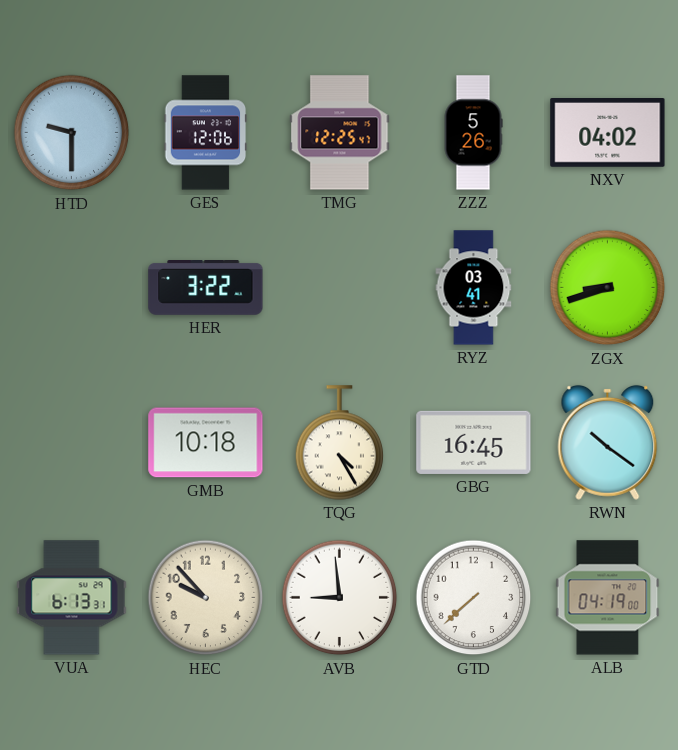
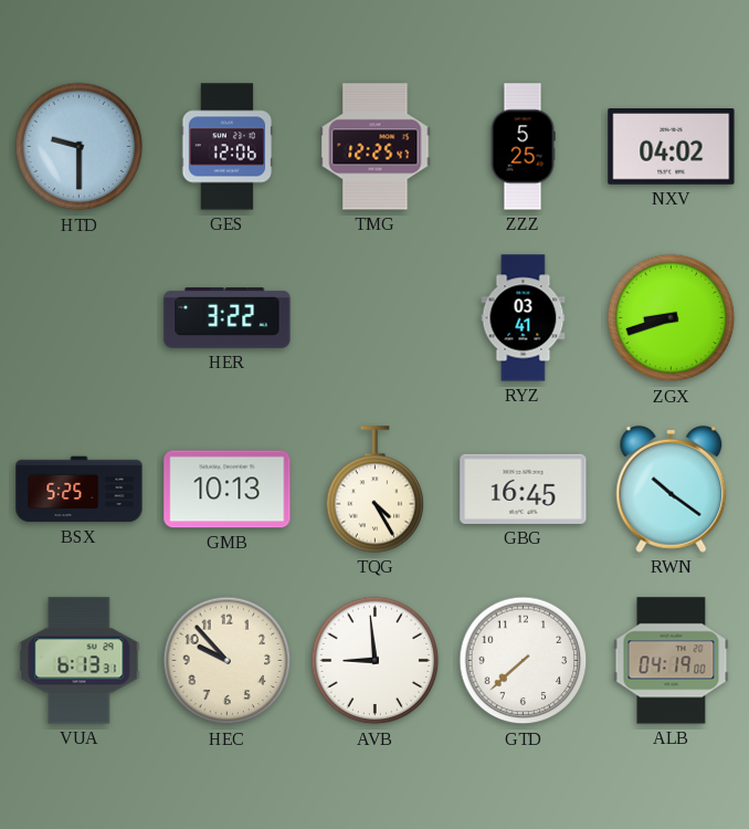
ZZZ: 5:26 -> 5:25 (523, 147)
BSX: none -> 5:25 (80, 490)
GMB: 10:18 -> 10:13 (228, 490)
